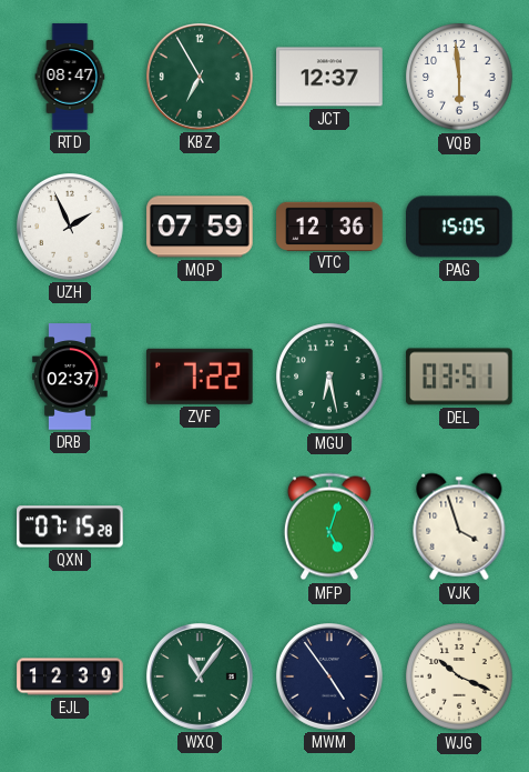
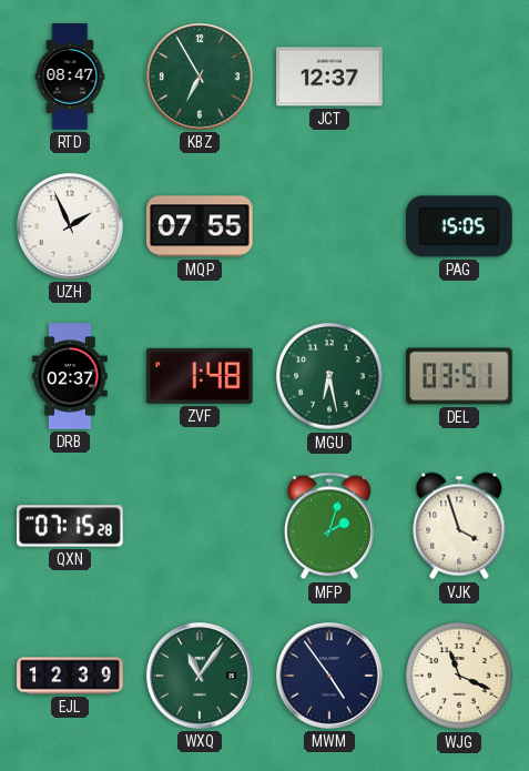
VQB: 5:59 -> none (459, 77)
MQP: 07:59 -> 07:55 (200, 226)
VTC: 12:36 -> none (329, 225)
ZVF: 7:22 -> 1:48 (200, 376)
MFP: 5:03 -> 2:03 (329, 526)
WJG: 10:19 -> 11:19 (459, 676)
